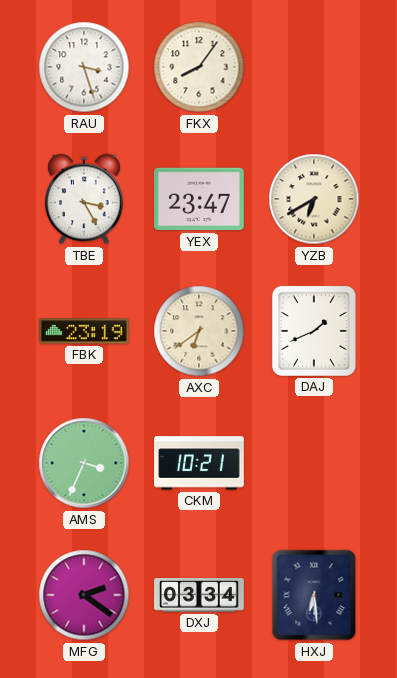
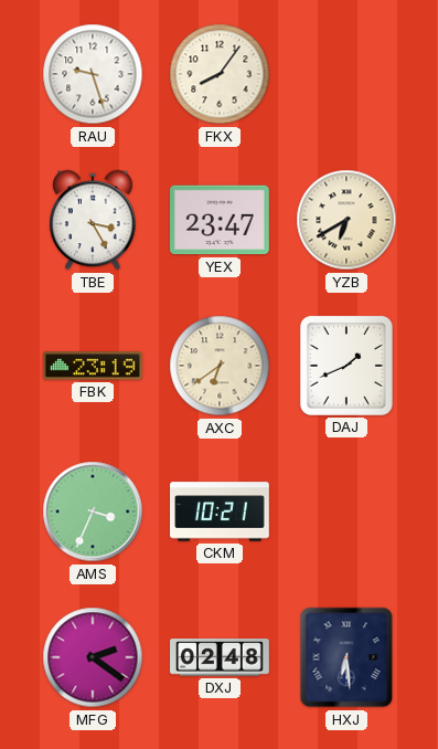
RAU: 3:27 -> 9:27 (93, 74)
DXJ: 03:34 -> 02:48 (220, 657)
